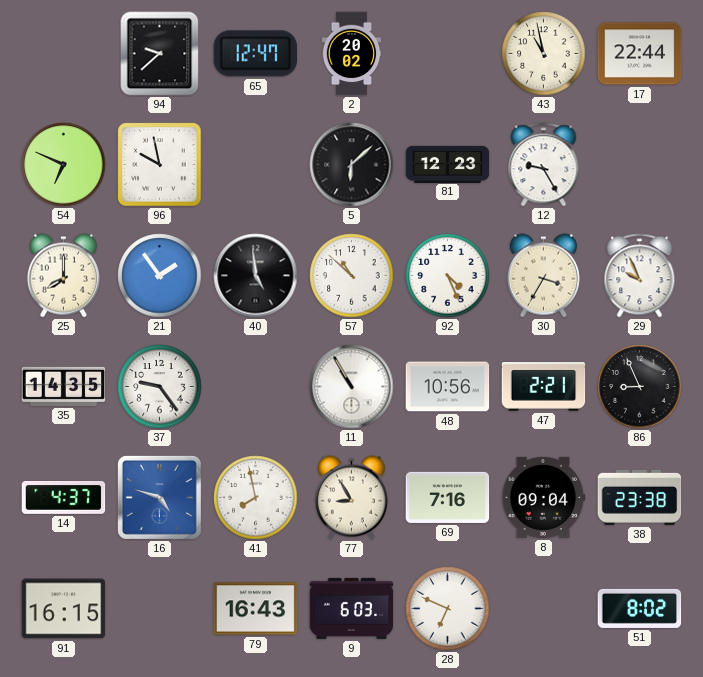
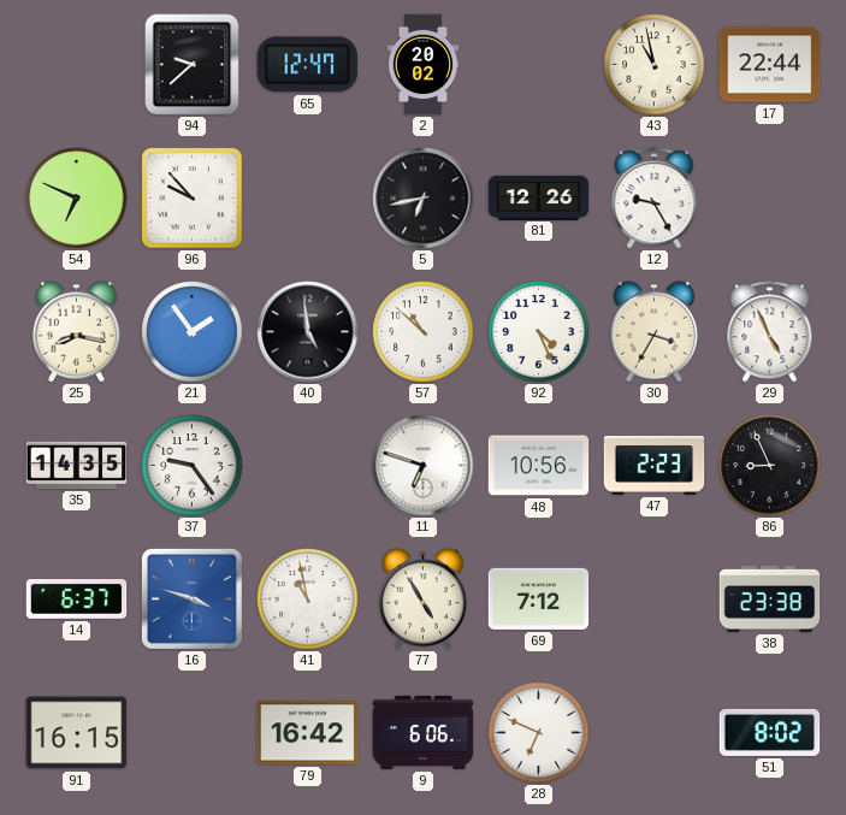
96: 9:58 -> 9:53 (193, 199)
5: 6:08 -> 6:43 (424, 199)
81: 12:23 -> 12:26 (539, 197)
25: 8:00 -> 8:17 (76, 332)
29: 9:56 -> 4:56 (770, 332)
11: 10:55 -> 6:48 (424, 466)
47: 2:21 -> 2:23 (655, 466)
14: 4:37 -> 6:37 (77, 600)
16: 4:48 -> 3:48 (191, 598)
41: 7:58 -> 10:58 (308, 600)
77: 8:55 -> 4:55 (422, 600)
69: 7:16 -> 7:12 (539, 598)
8: 09:04 -> none (544, 497)
79: 16:43 -> 16:42 (308, 733)
9: 6:03 -> 6:06 (424, 732)
